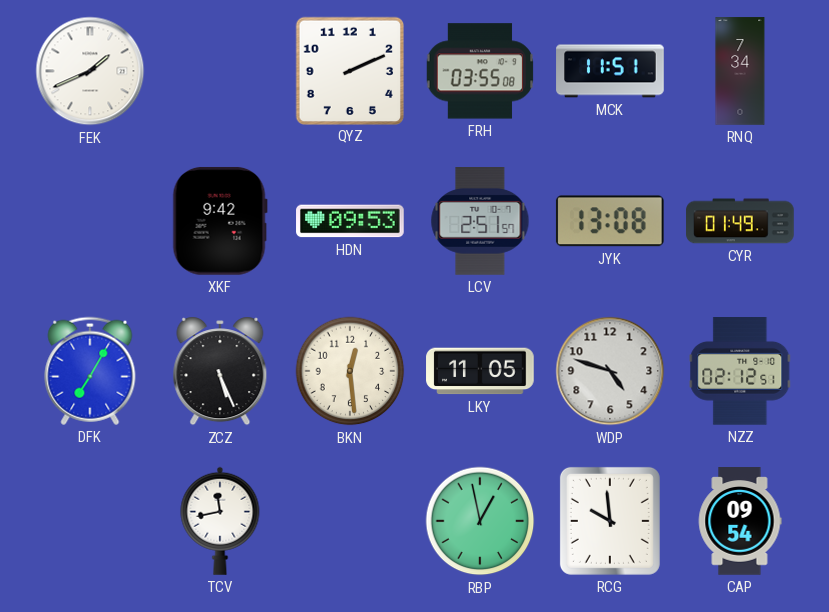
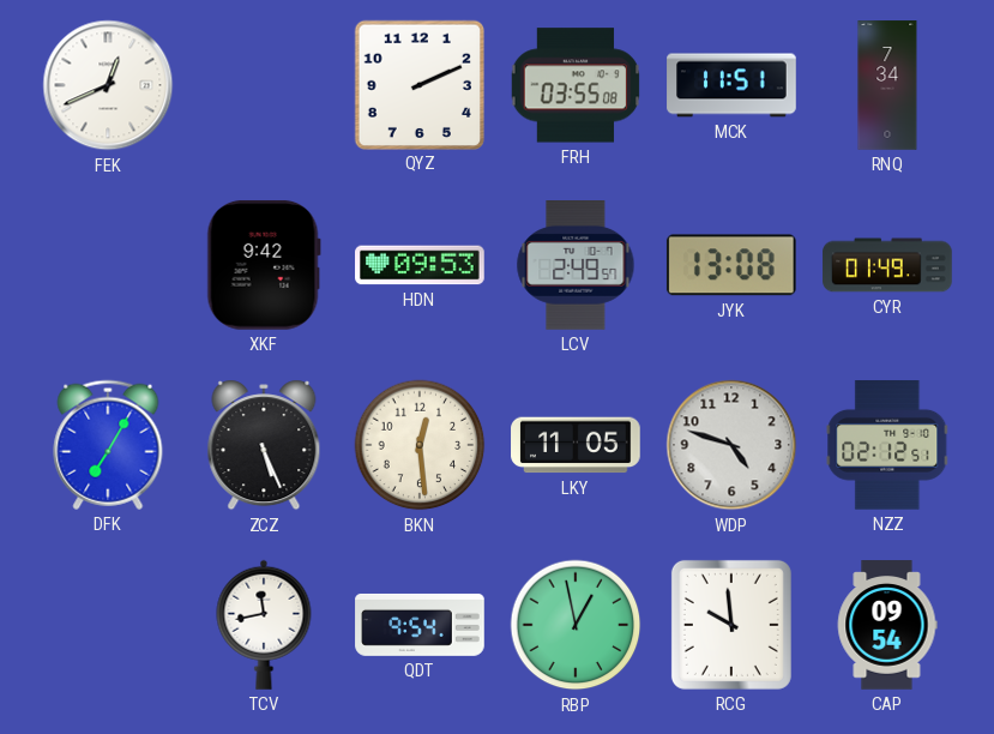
FEK: 1:41 -> 12:41 (108, 85)
LCV: 2:51 -> 2:49 (576, 265)
QDT: none -> 9:54 (420, 625)
